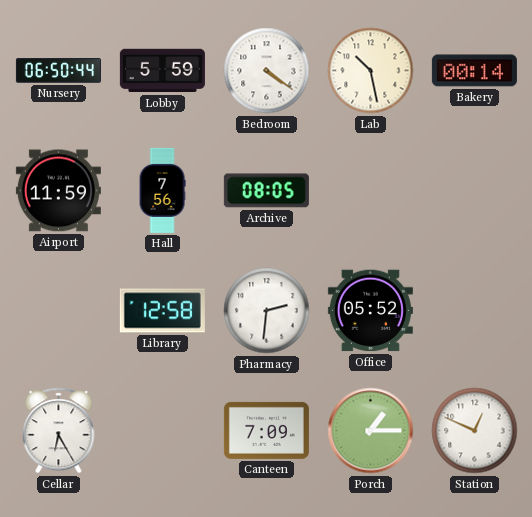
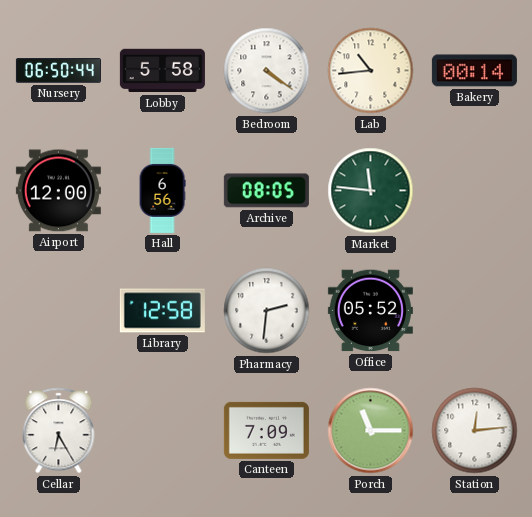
Lobby: 5:59 -> 5:58 (162, 71)
Lab: 10:28 -> 10:44 (371, 71)
Airport: 11:59 -> 12:00 (58, 191)
Hall: 7:56 -> 6:56 (162, 190)
Market: none -> 11:46 (371, 191)
Porch: 1:15 -> 11:15 (371, 431)
Station: 12:49 -> 12:14 (475, 431)
